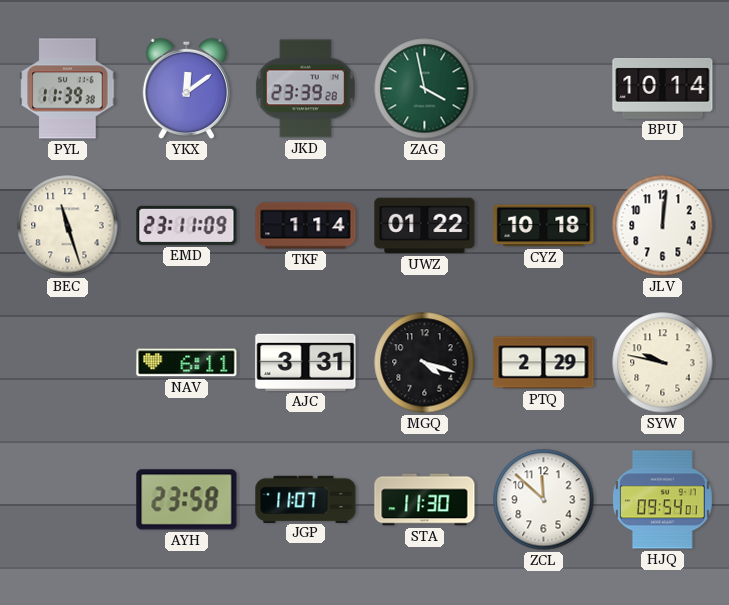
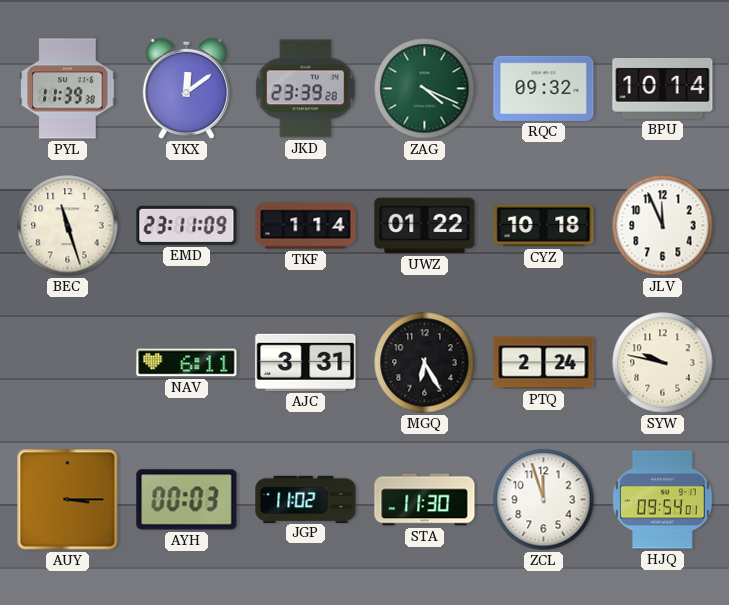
ZAG: 3:58 -> 4:19 (425, 89)
RQC: none -> 09:32 (544, 88)
JLV: 12:01 -> 11:56 (663, 226)
MGQ: 4:18 -> 6:25 (425, 363)
PTQ: 2:29 -> 2:24 (544, 363)
AUY: none -> 3:15 (68, 500)
AYH: 23:58 -> 00:03 (187, 500)
JGP: 11:07 -> 11:02 (306, 499)
ZCL: 11:52 -> 11:57 (544, 500)
